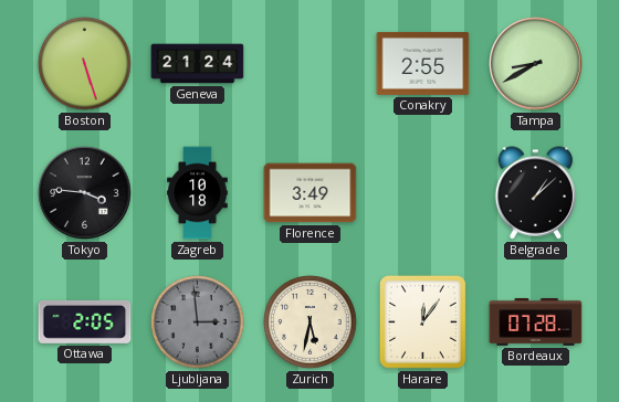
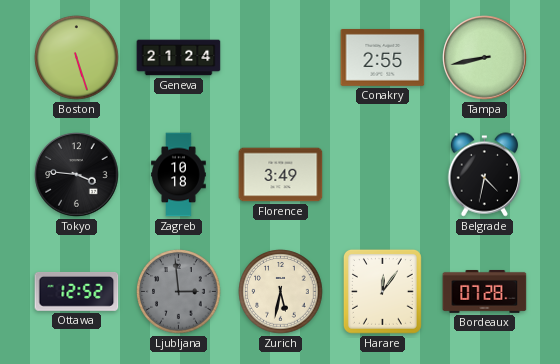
Tampa: 8:40 -> 8:43 (485, 58)
Belgrade: 1:08 -> 4:32 (485, 175)
Ottawa: 2:05 -> 12:52 (77, 291)
